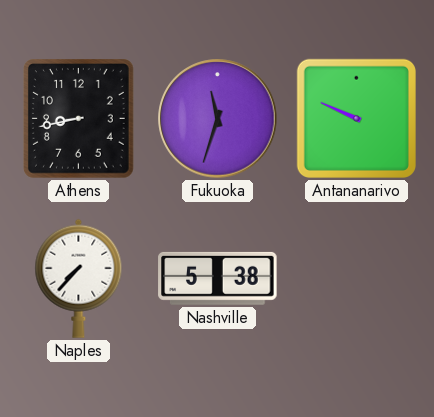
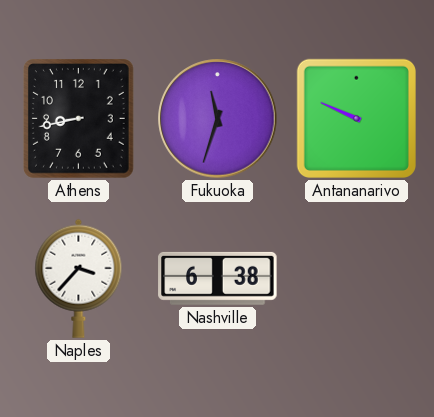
Naples: 7:37 -> 3:37 (79, 278)
Nashville: 5:38 -> 6:38 (218, 278)
